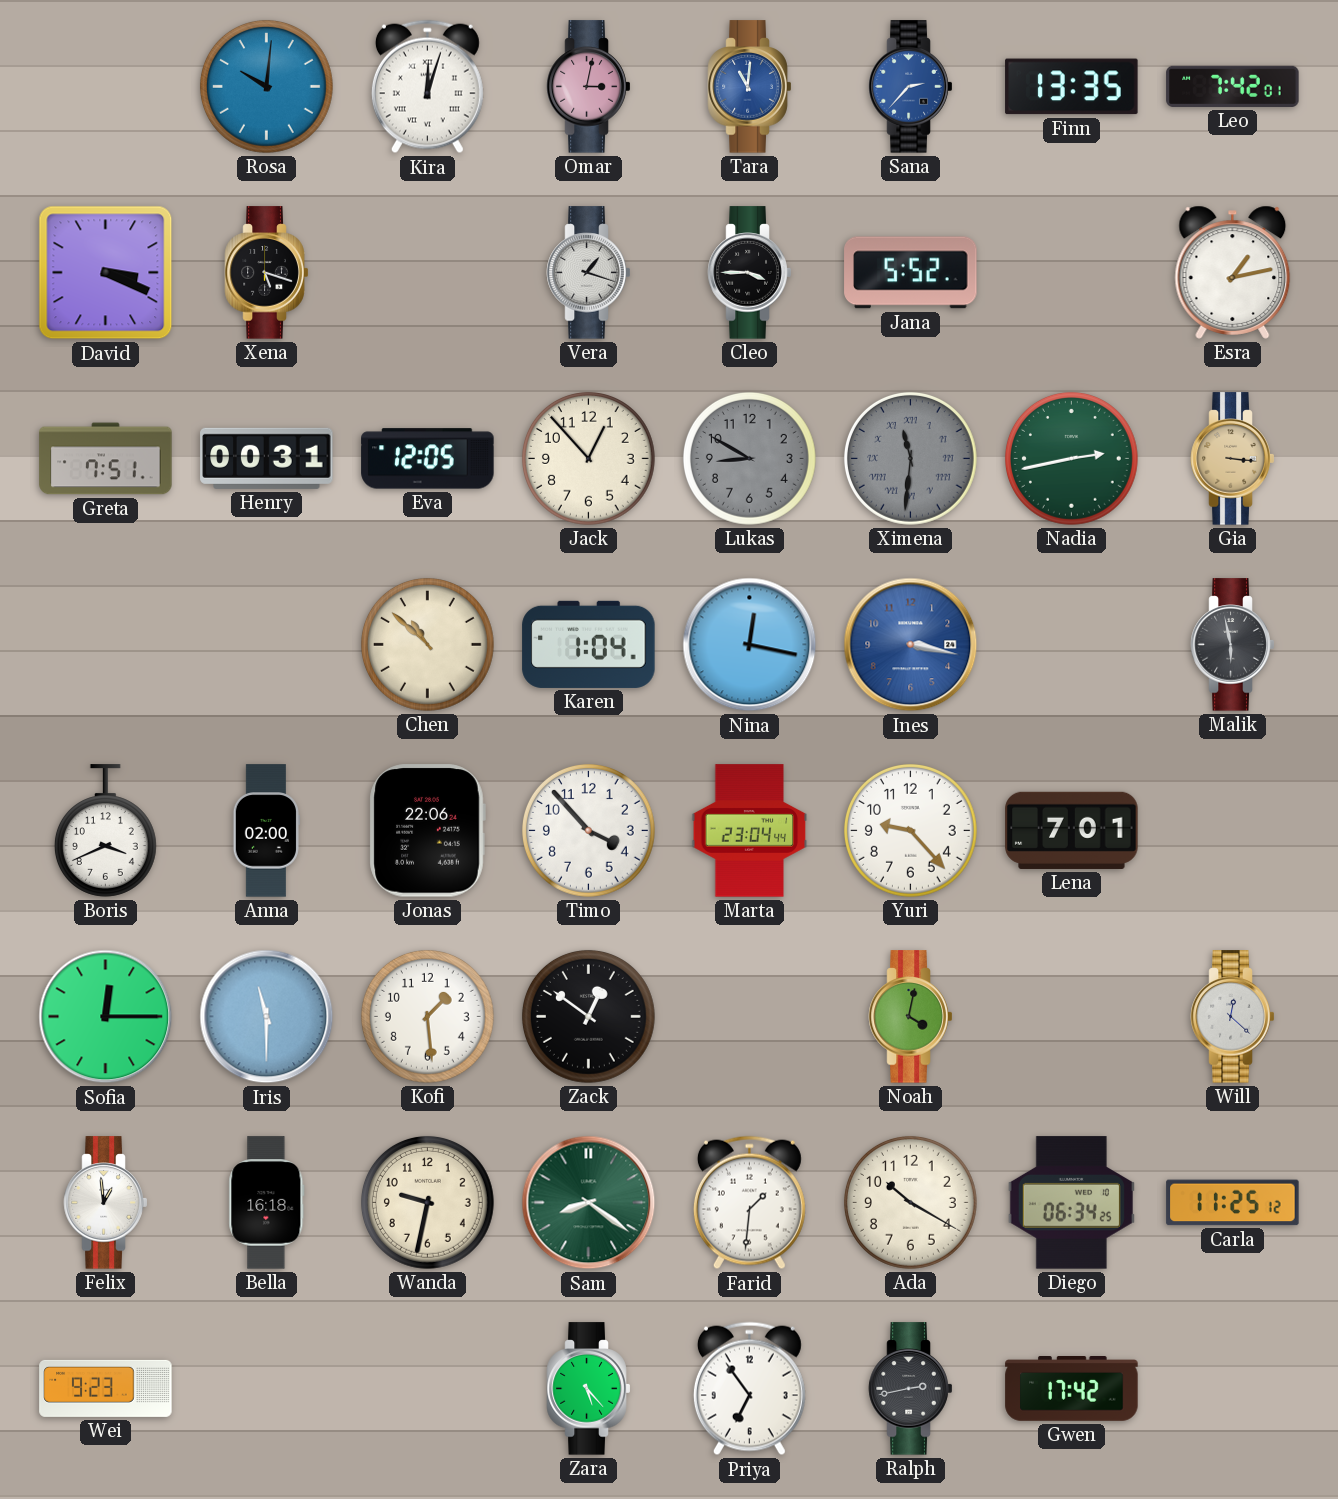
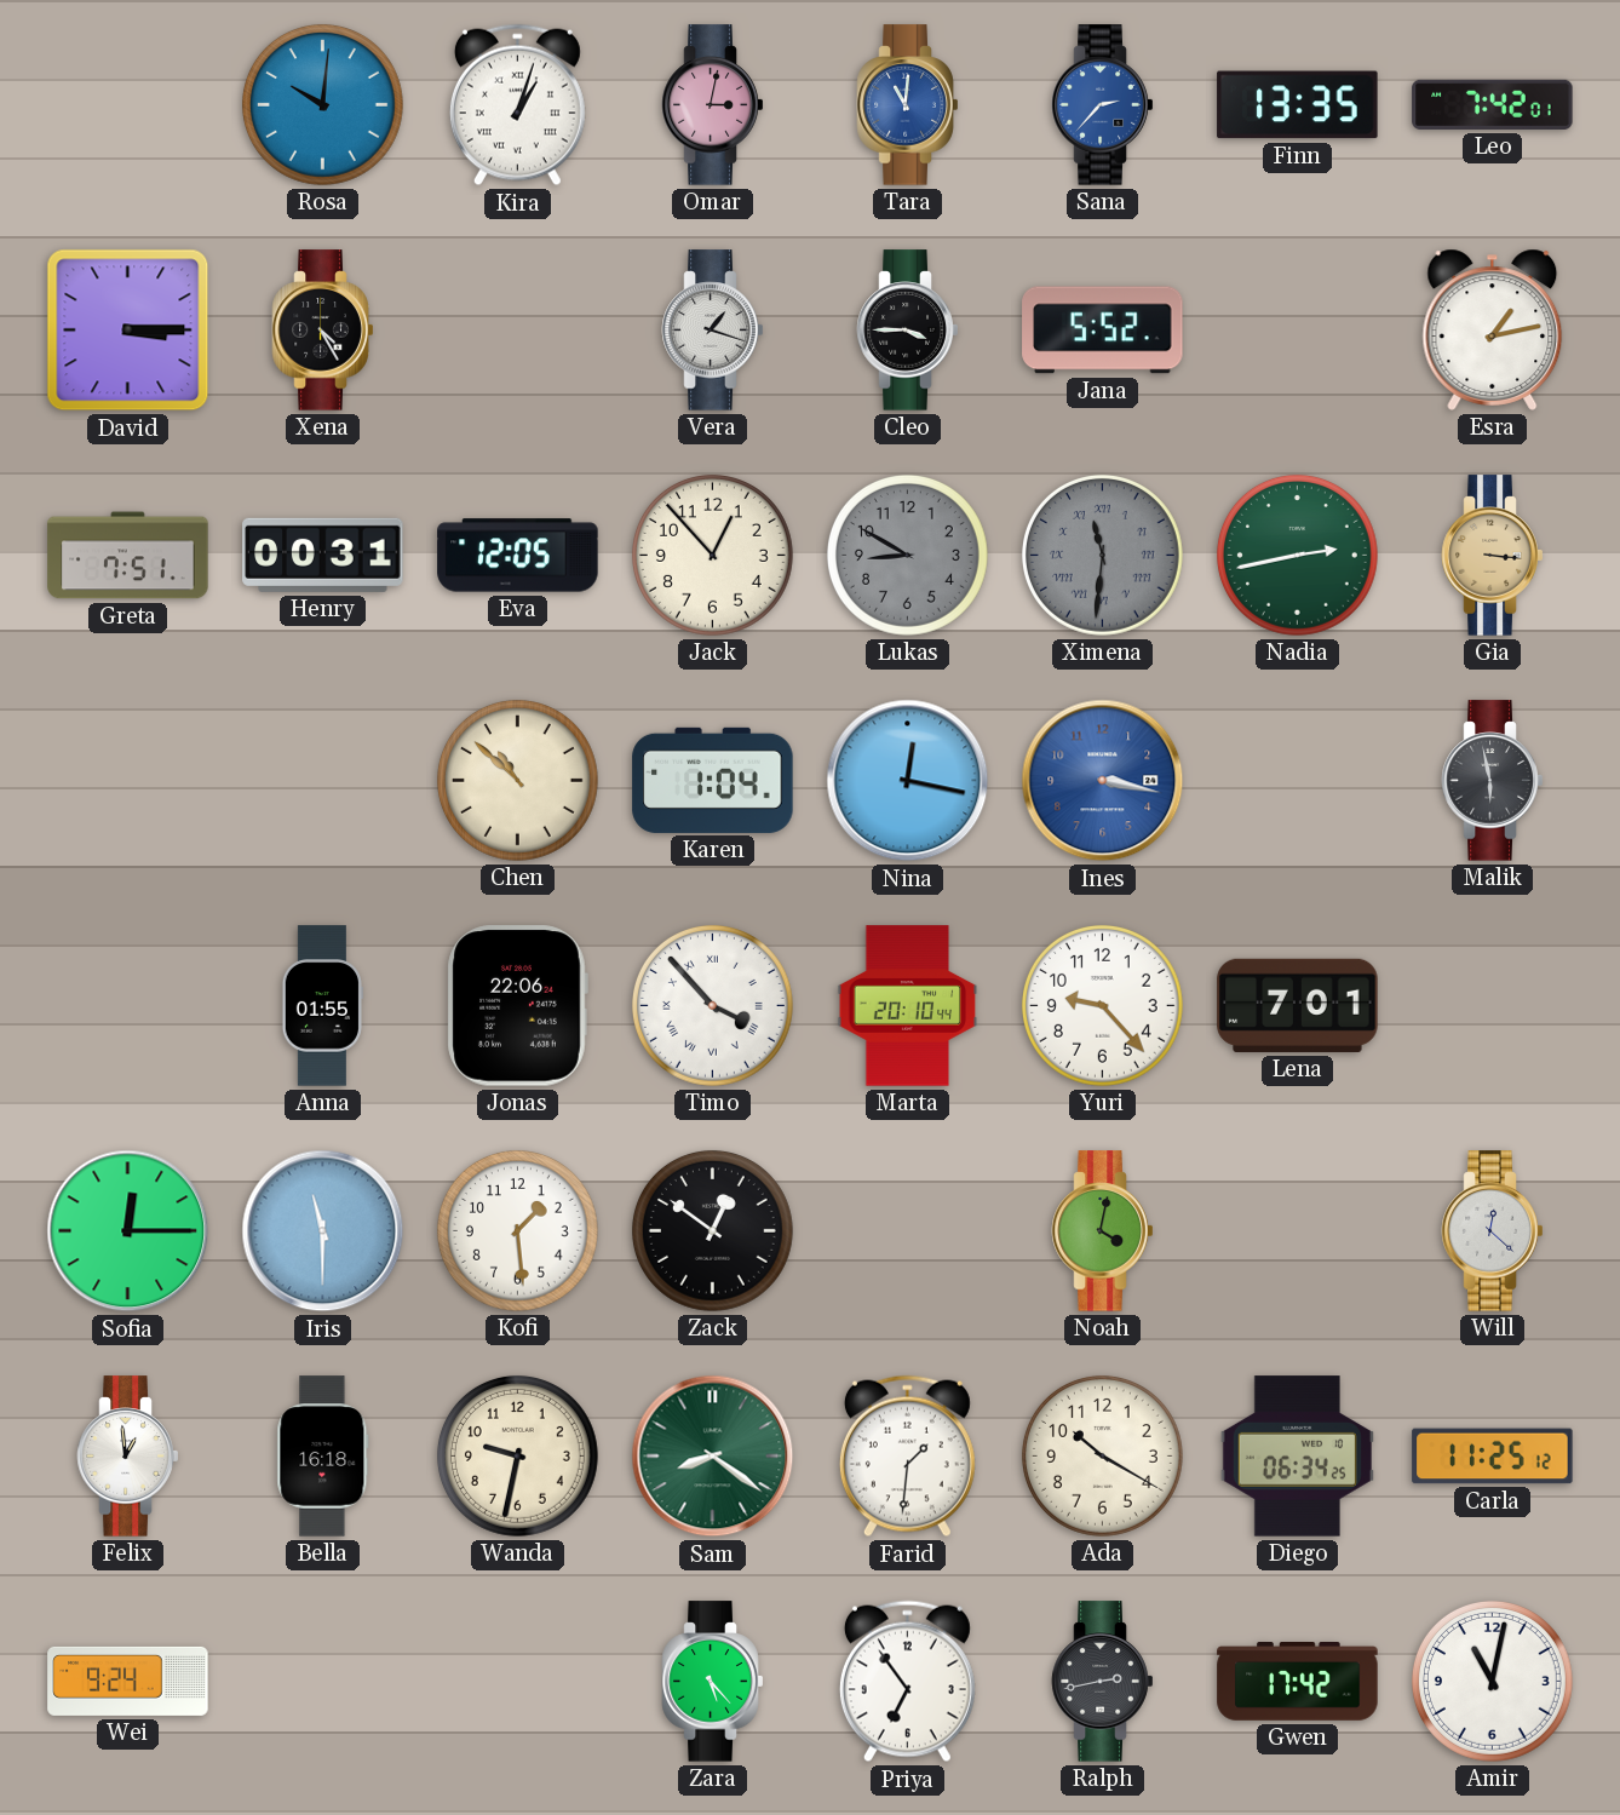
Kira: 12:03 -> 1:03 (517, 105)
David: 3:19 -> 3:15 (128, 331)
Xena: 5:18 -> 4:25 (323, 331)
Boris: 3:41 -> none (105, 831)
Anna: 02:00 -> 01:55 (322, 1006)
Timo numerals: Arabic -> Roman (712, 1005)
Marta: 23:04 -> 20:10 (908, 1006)
Wei: 9:23 -> 9:24 (128, 1681)
Amir: none -> 11:02 (1492, 1681)
